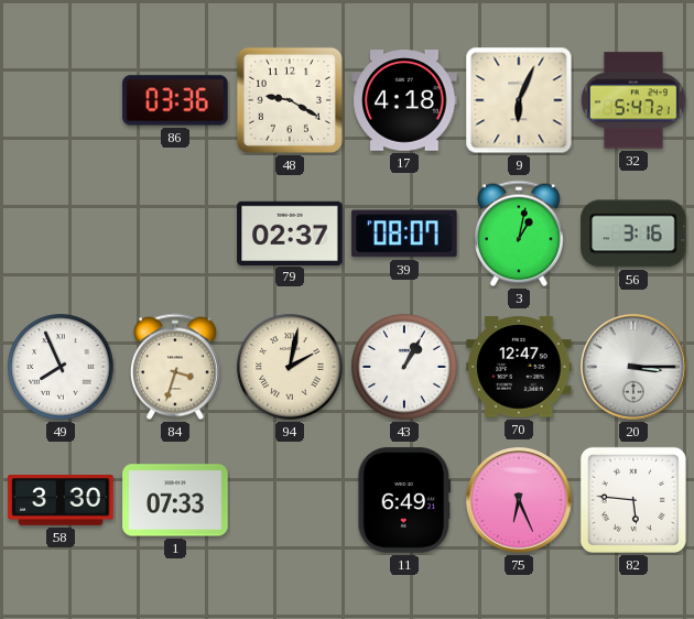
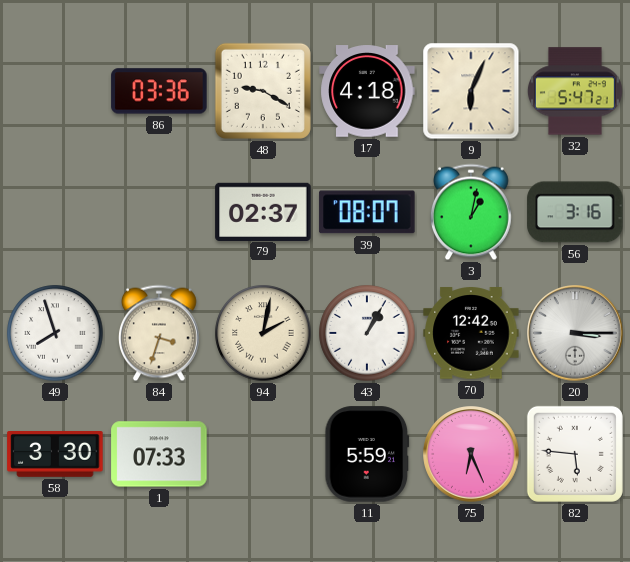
49: 7:56 -> 7:57 (55, 333)
70: 12:47 -> 12:42 (471, 333)
11: 6:49 -> 5:59 (367, 454)
